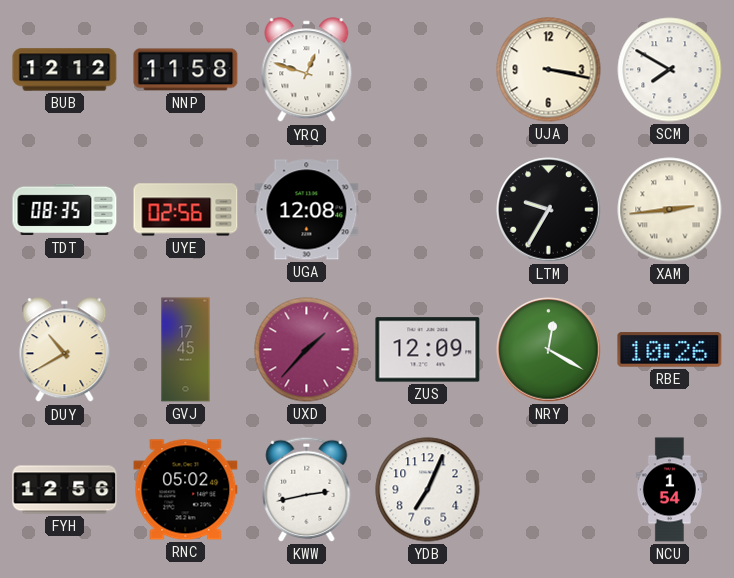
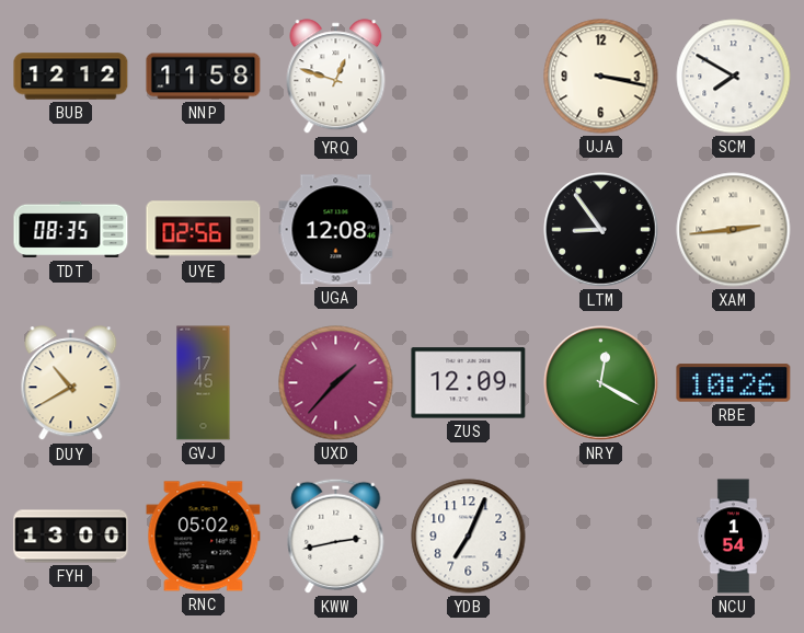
LTM: 9:35 -> 8:54 (601, 230)
FYH: 12:56 -> 13:00 (71, 537)
